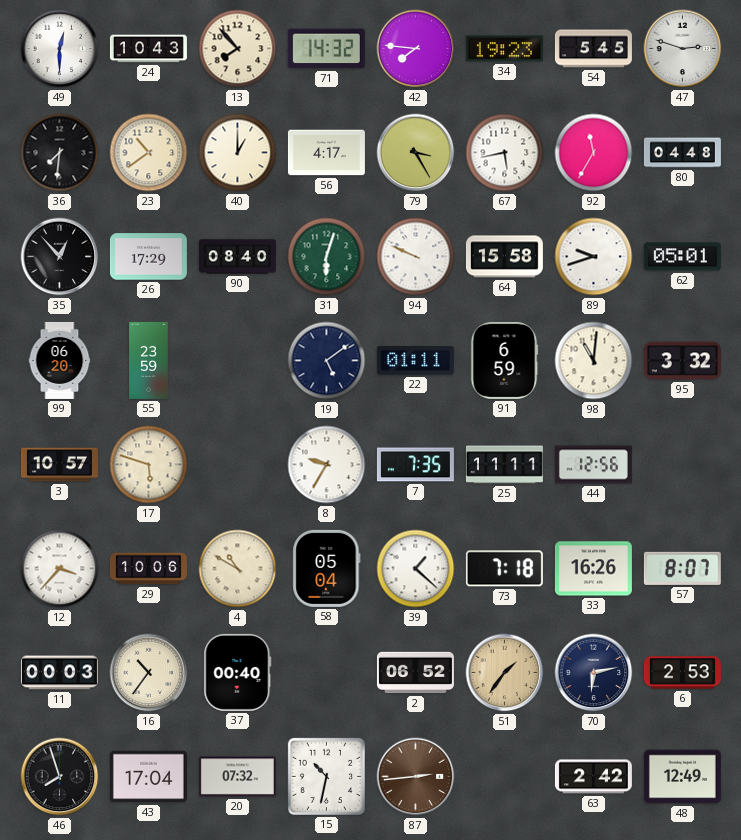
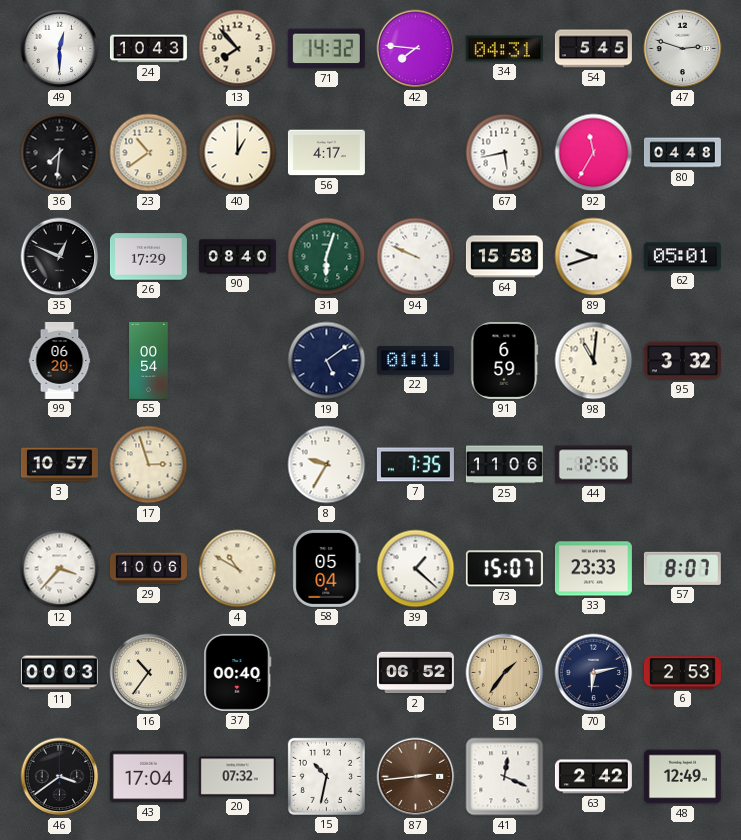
34: 19:23 -> 04:31 (504, 49)
79: 3:25 -> none (416, 153)
35: 12:53 -> 12:49 (60, 257)
55: 23:59 -> 00:54 (149, 360)
17: 5:48 -> 2:57 (149, 465)
25: 11:11 -> 11:06 (504, 465)
73: 7:18 -> 15:07 (504, 569)
33: 16:26 -> 23:33 (593, 569)
46: 7:57 -> 3:39 (60, 777)
41: none -> 12:19 (505, 777)
